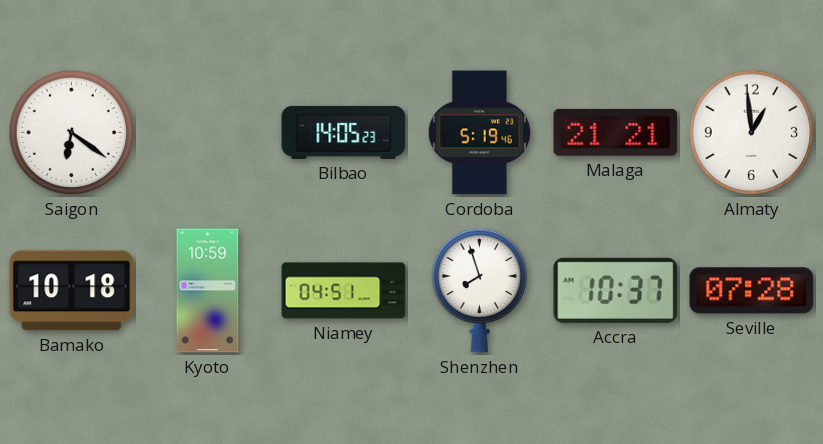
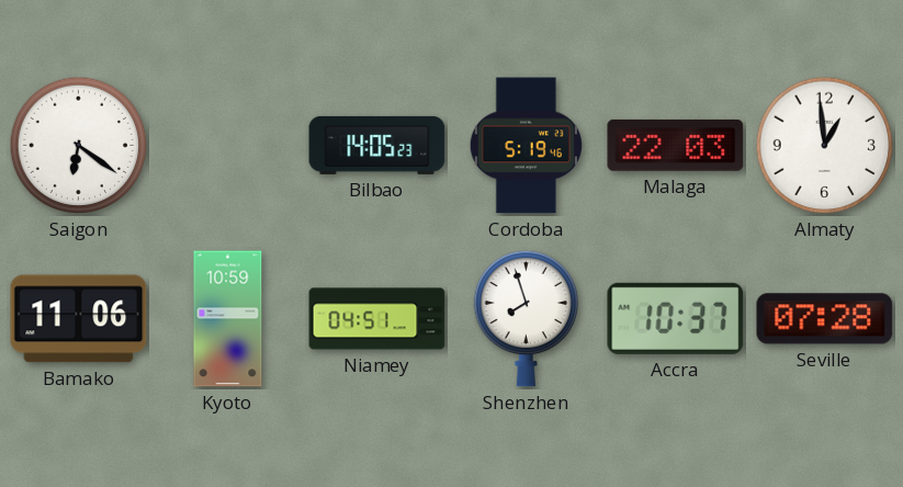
Malaga: 21:21 -> 22:03 (676, 145)
Bamako: 10:18 -> 11:06 (79, 319)
